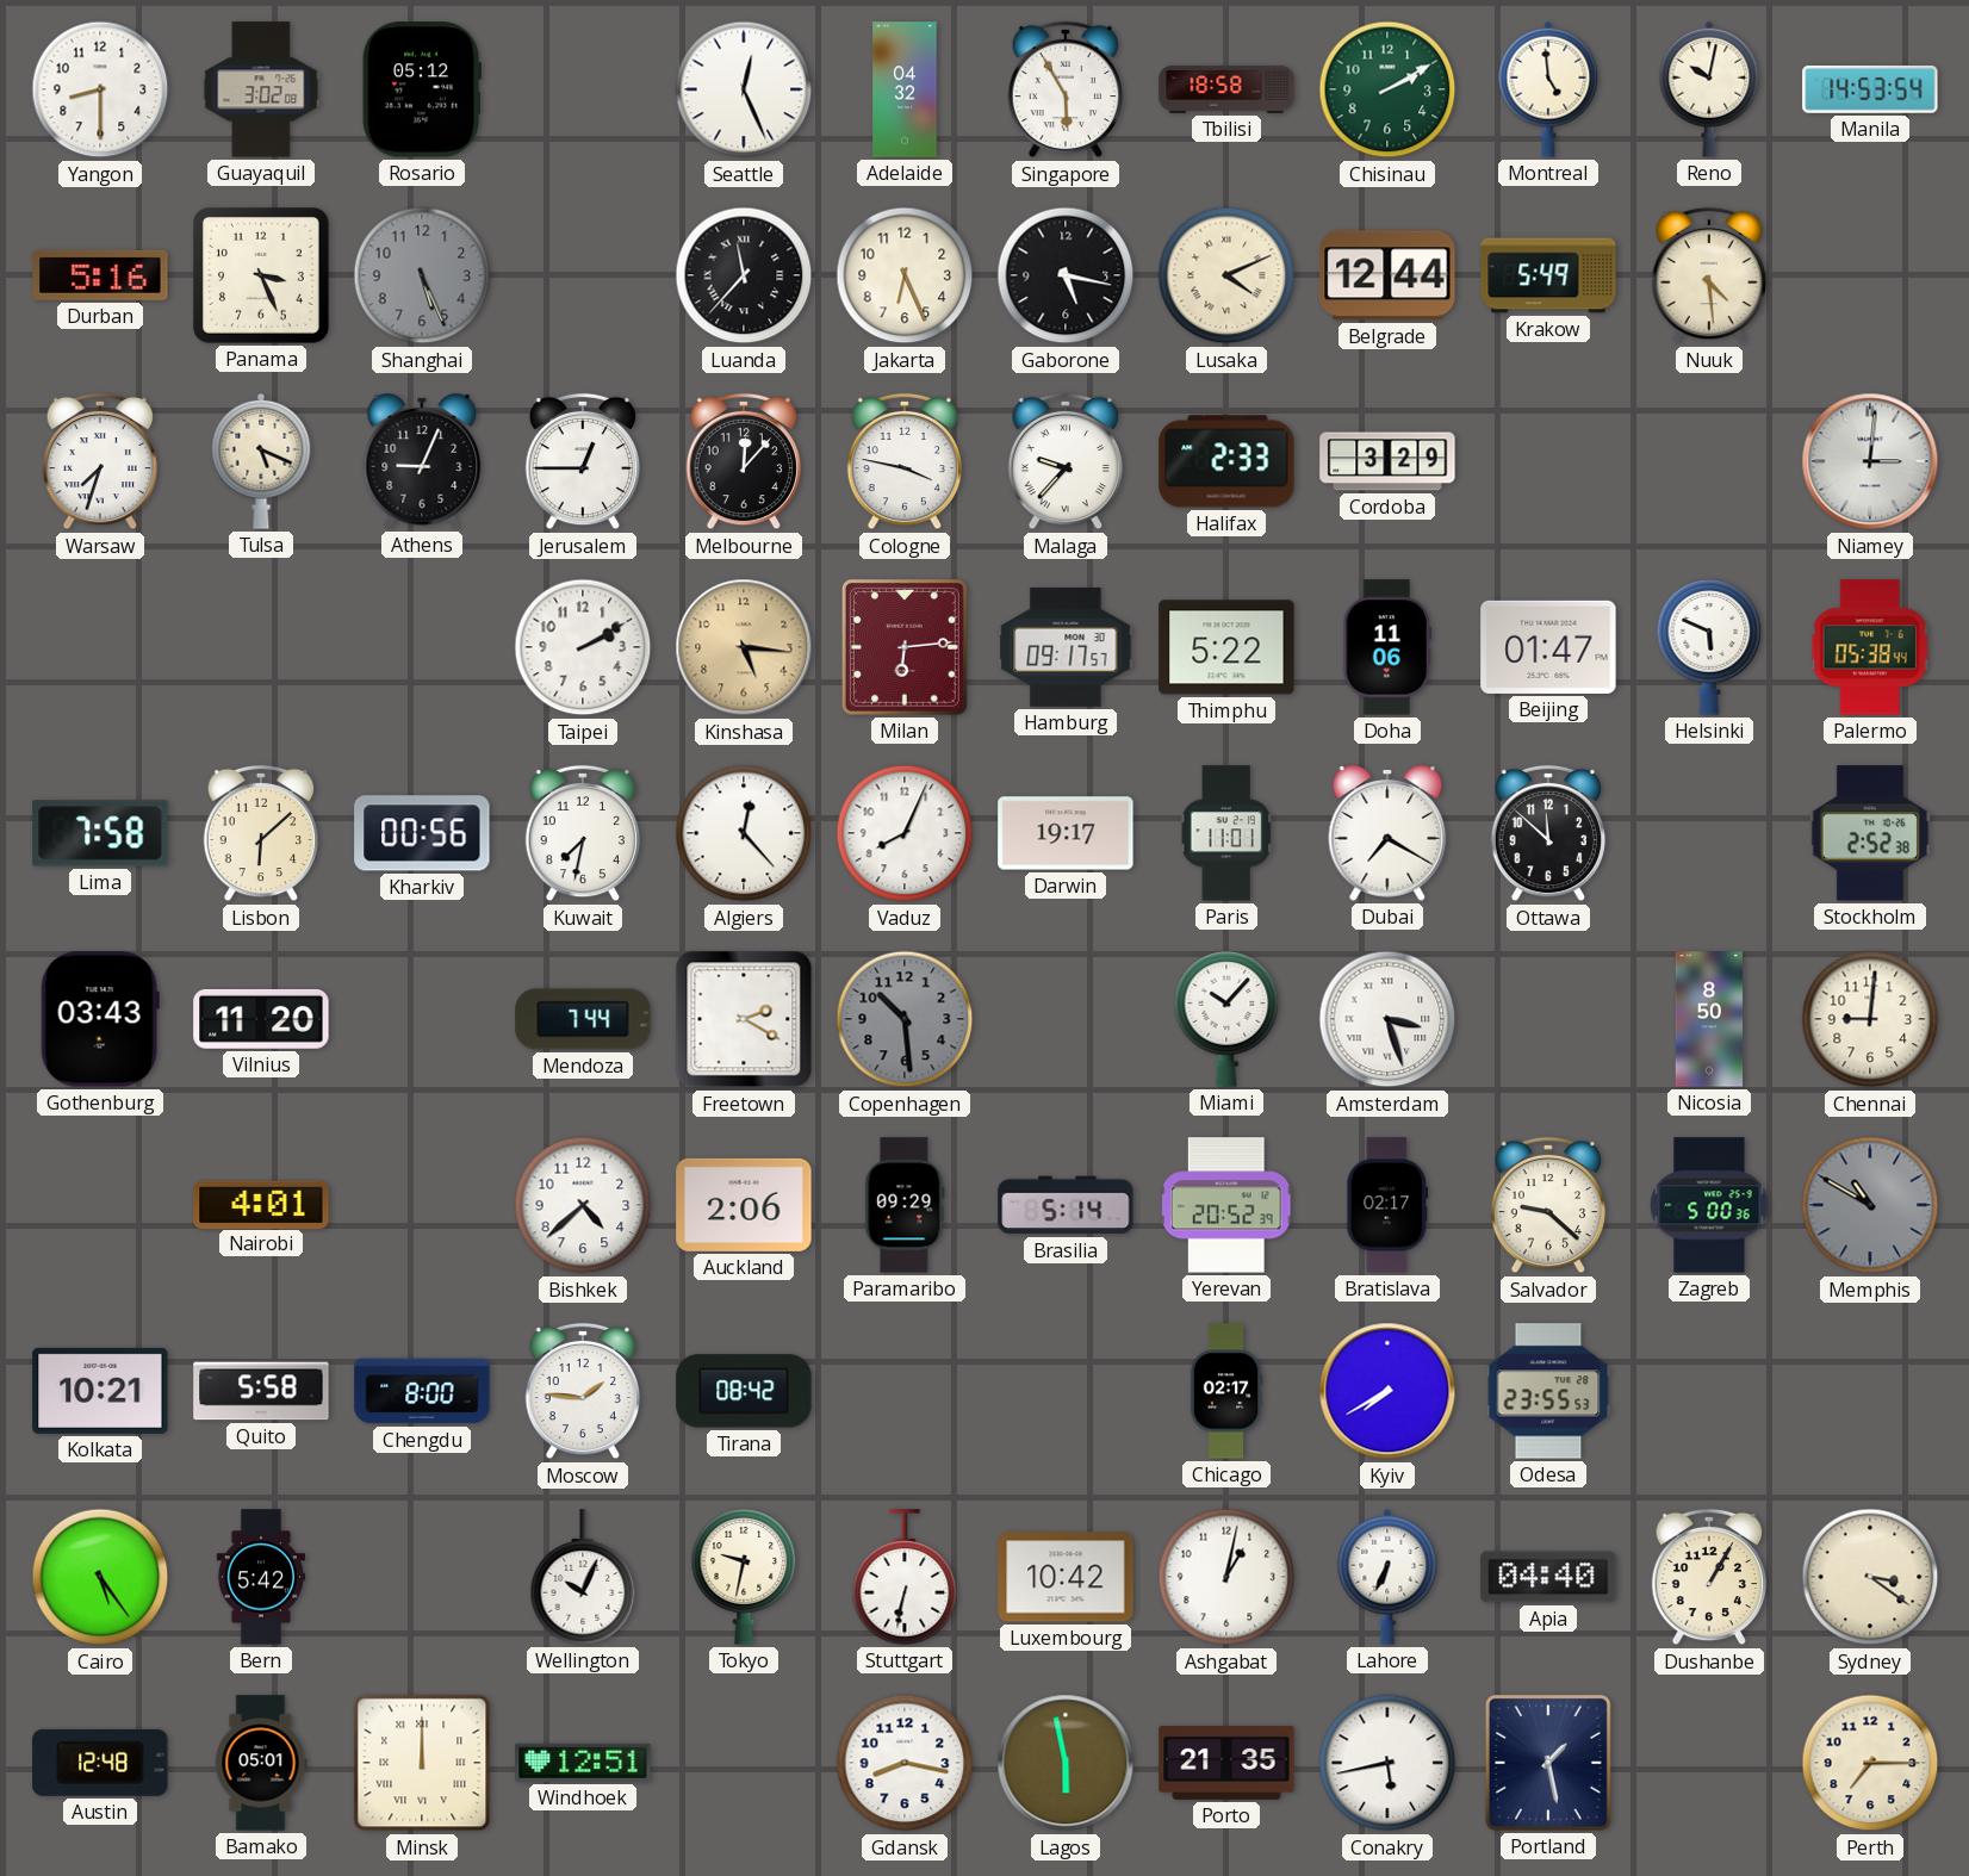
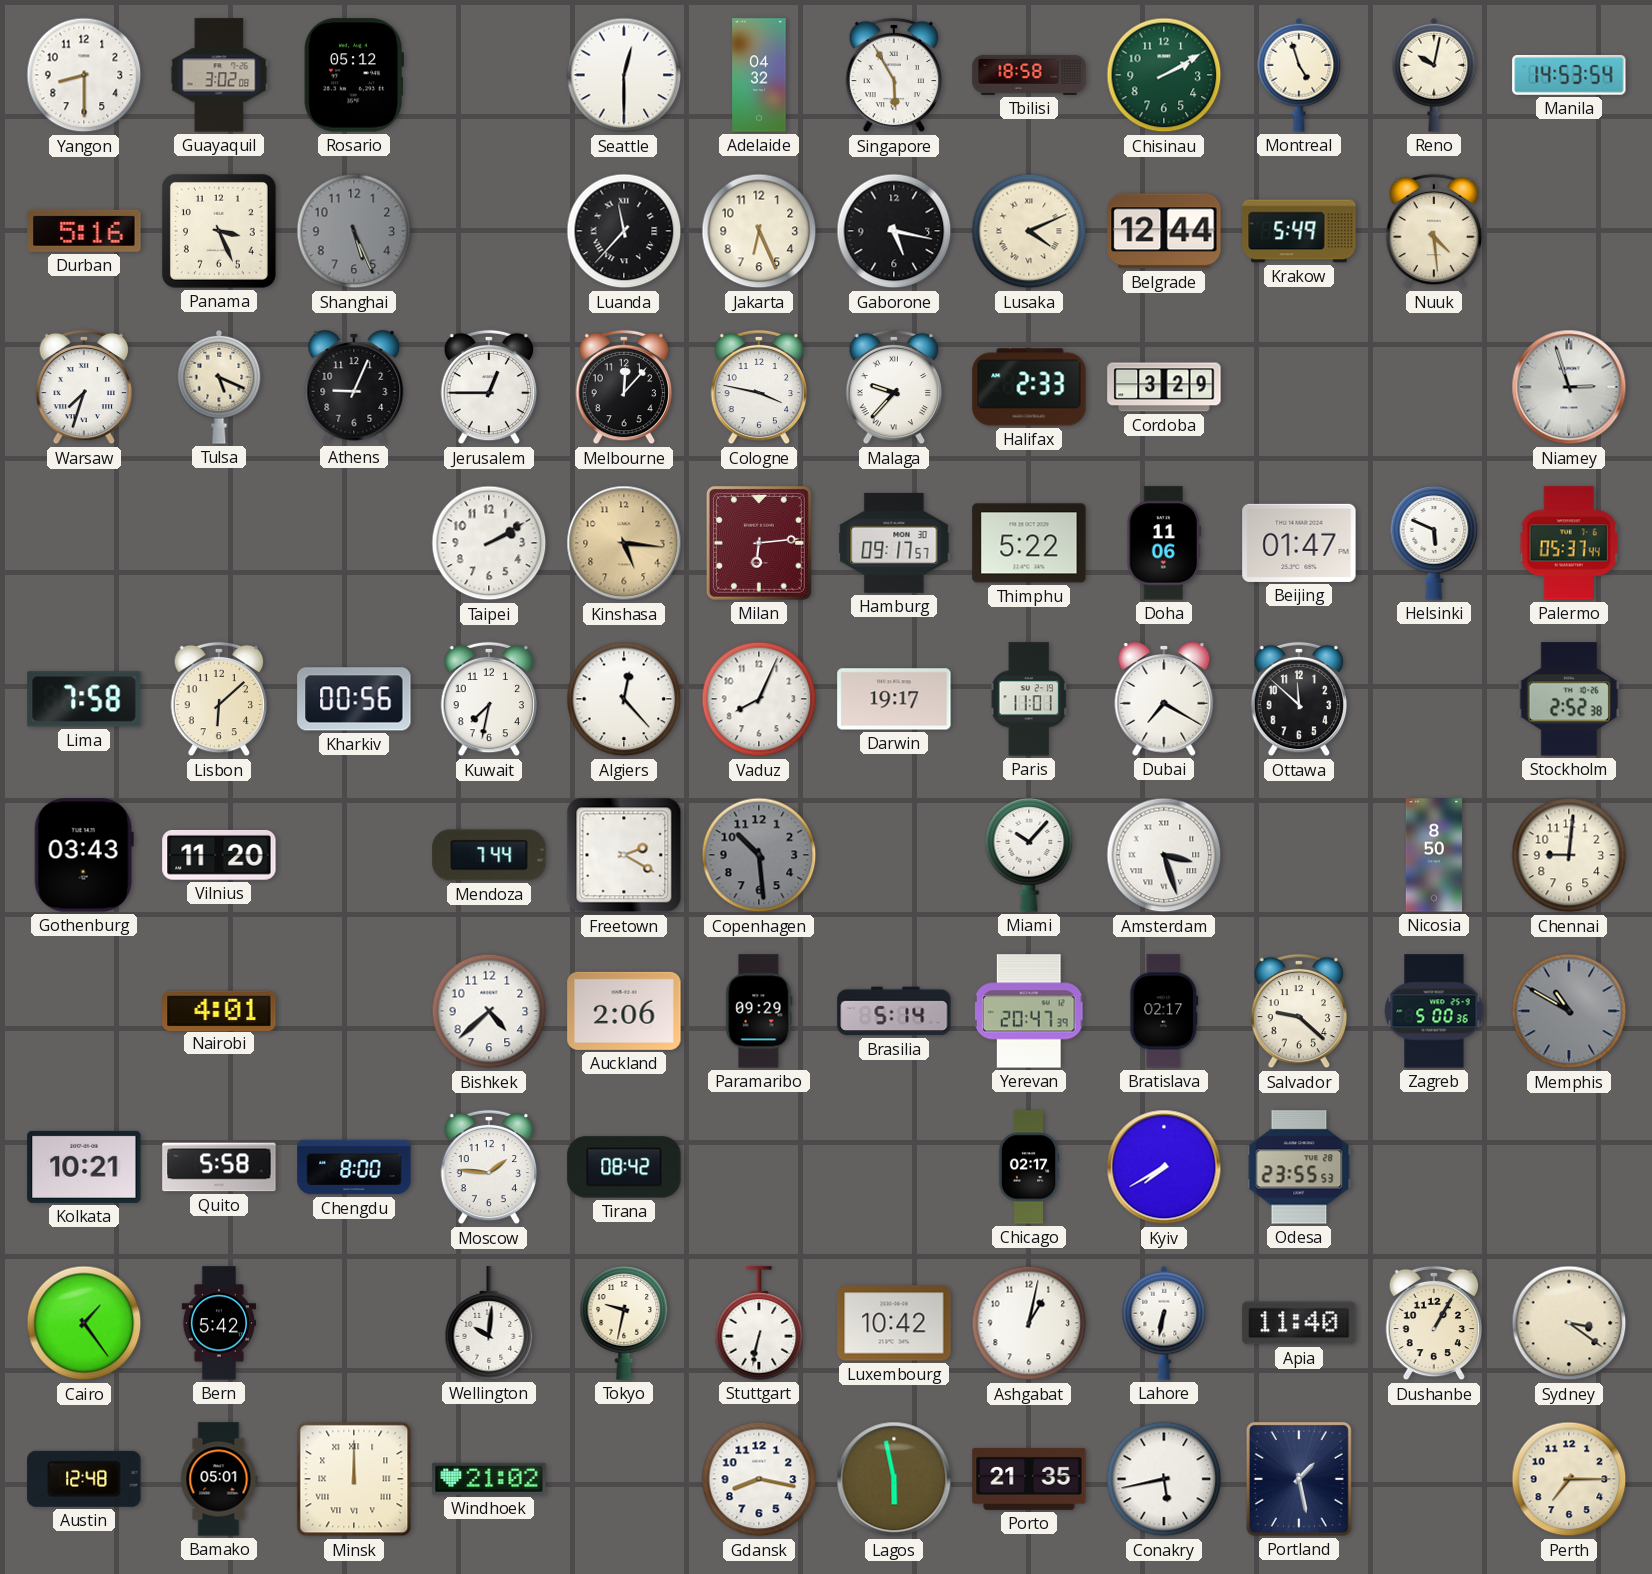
Seattle: 12:26 -> 12:30 (624, 75)
Montreal: 4:59 -> 4:57 (1299, 75)
Niamey: 3:01 -> 2:57 (1569, 387)
Palermo: 05:38 -> 05:37 (1569, 543)
Yerevan: 20:52 -> 20:47 (1029, 1011)
Cairo: 5:24 -> 1:24 (84, 1323)
Wellington: 10:04 -> 10:01 (489, 1323)
Lahore: 6:34 -> 6:32 (1164, 1323)
Apia: 04:40 -> 11:40 (1299, 1323)
Windhoek: 12:51 -> 21:02 (489, 1479)
